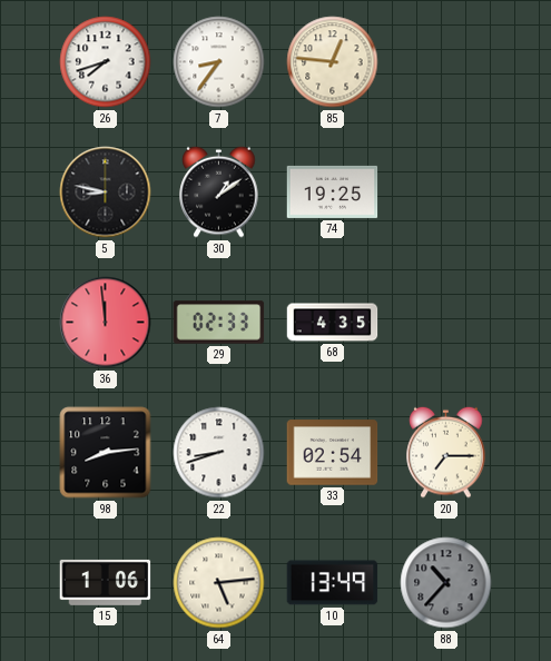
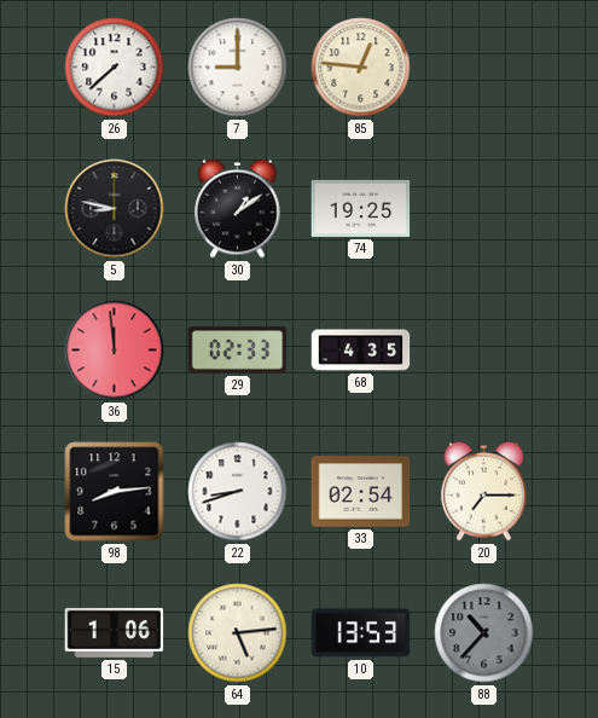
26: 7:42 -> 7:38 (115, 68)
7: 8:36 -> 9:00 (238, 68)
10: 13:49 -> 13:53 (361, 633)
